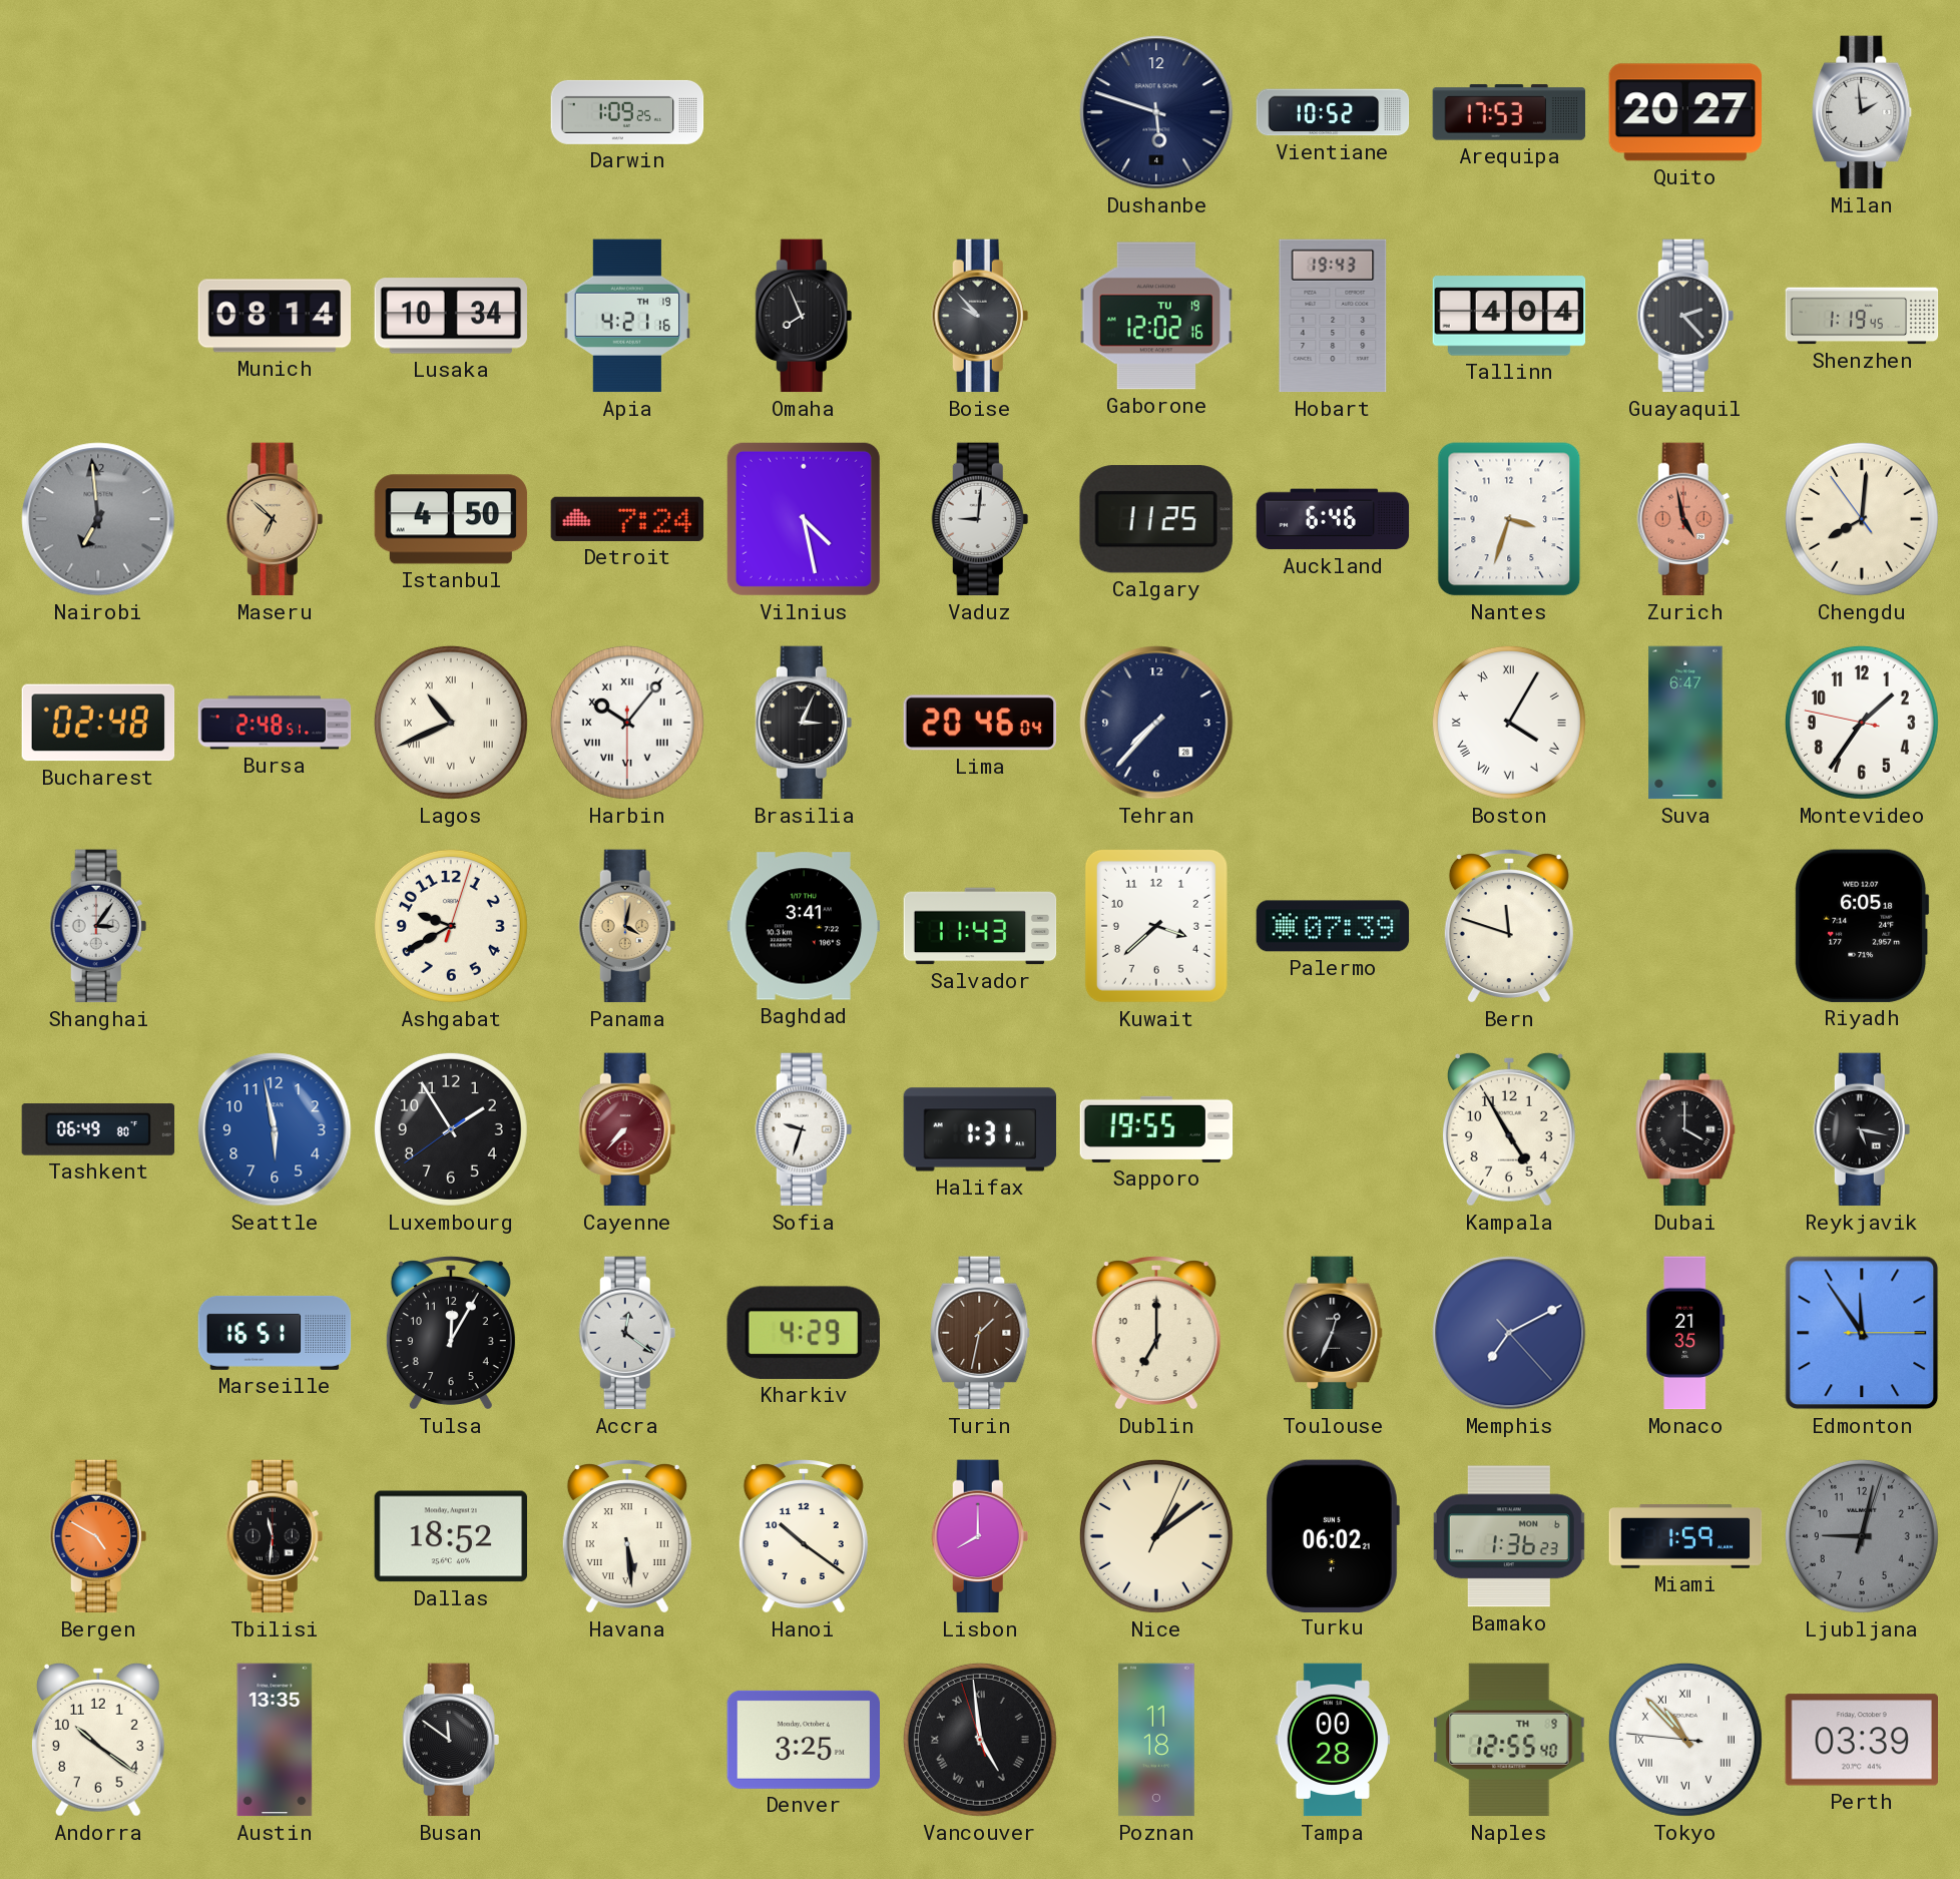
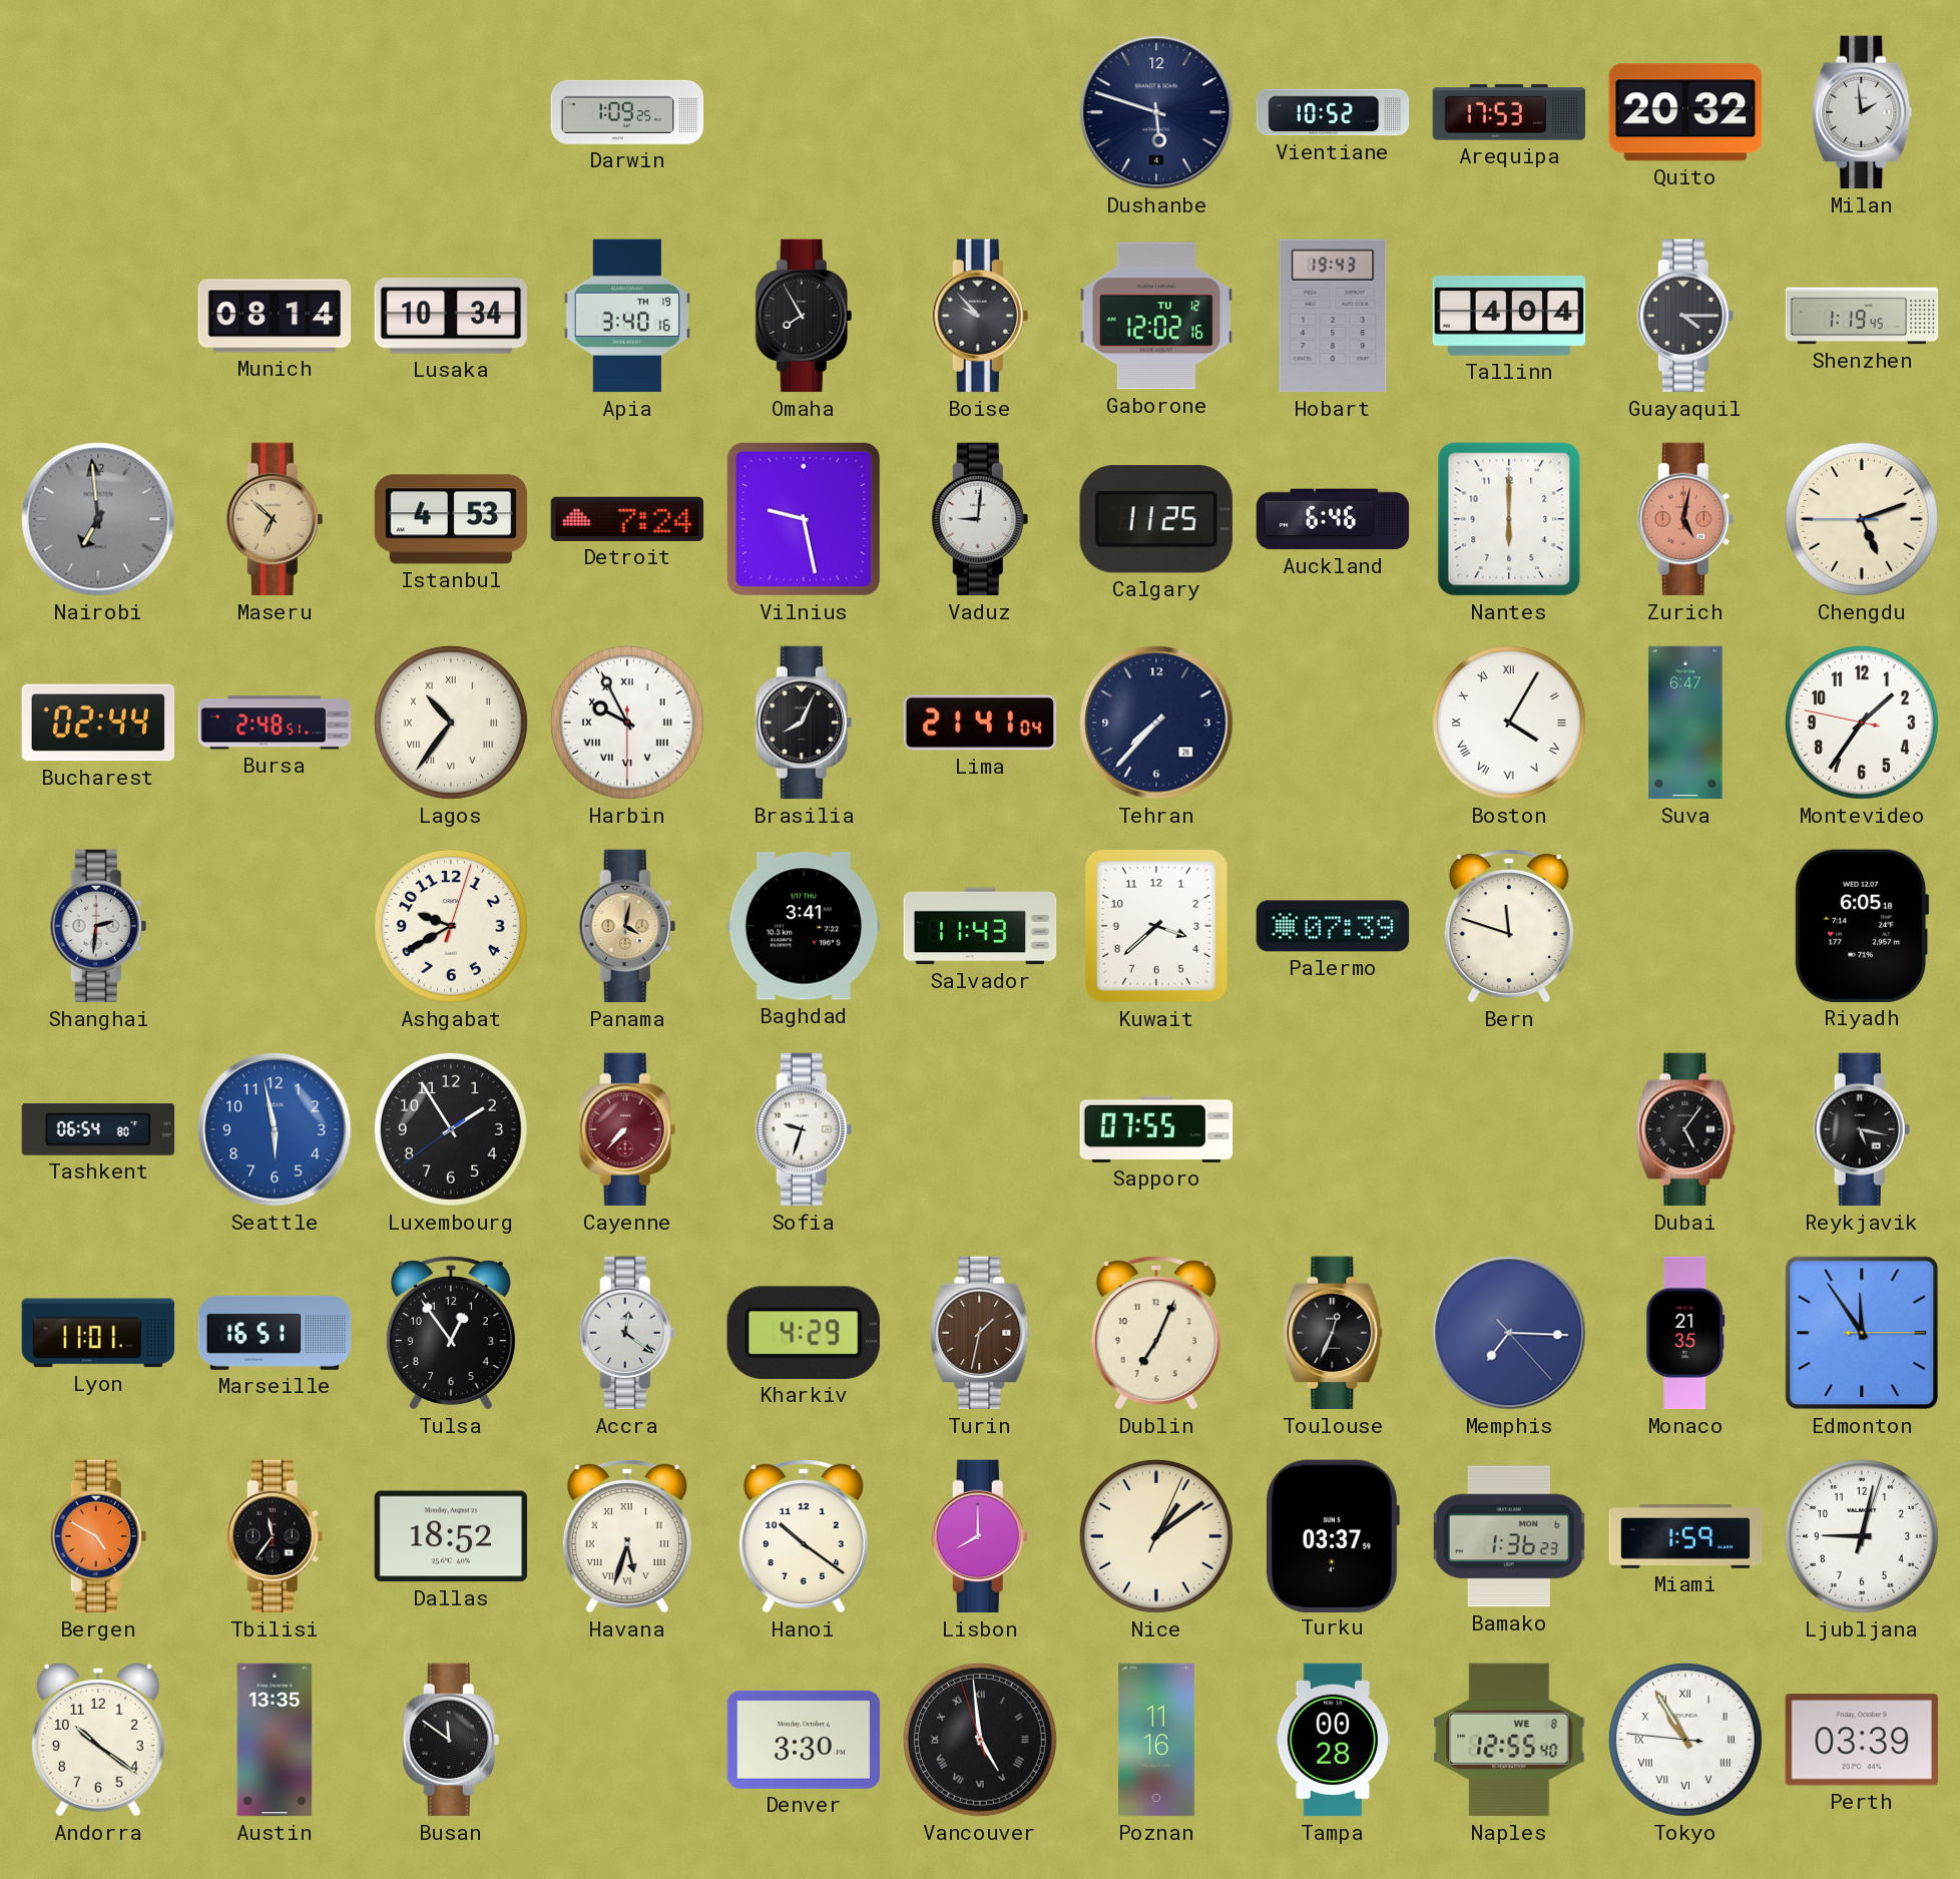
Quito: 20:27 -> 20:32 (1684, 112)
Apia: 4:21 -> 3:40 (626, 316)
Omaha: 7:56 -> 7:55 (804, 316)
Gaborone date: TU 19 -> TU 12 (1156, 316)
Guayaquil: 2:23 -> 4:15 (1685, 316)
Istanbul: 4:50 -> 4:53 (451, 519)
Vilnius: 4:28 -> 9:28 (804, 519)
Nantes: 3:33 -> 6:00 (1509, 519)
Zurich: 4:58 -> 5:02 (1685, 519)
Chengdu: 8:00 -> 5:11 (1862, 519)
Bucharest: 02:48 -> 02:44 (98, 723)
Lagos: 10:41 -> 10:36 (451, 723)
Harbin: 10:06 -> 9:55 (627, 723)
Brasilia: 3:04 -> 8:04 (804, 723)
Lima: 20:46 -> 21:41 (980, 723)
Shanghai: 3:06 -> 2:31 (98, 926)
Tashkent: 06:49 -> 06:54 (98, 1130)
Halifax: 1:31 -> none (980, 1129)
Sapporo: 19:55 -> 07:55 (1156, 1129)
Kampala: 4:55 -> none (1509, 1129)
Dubai: 4:00 -> 5:06 (1685, 1129)
Lyon: none -> 11:01 (98, 1333)
Tulsa: 12:05 -> 12:54 (451, 1334)
Dublin: 7:00 -> 7:04 (1156, 1334)
Memphis: 7:10 -> 7:15 (1509, 1333)
Tbilisi: 11:31 -> 11:36 (275, 1536)
Havana: 5:29 -> 5:33 (627, 1537)
Turku: 06:02 -> 03:37 (1332, 1535)
Ljubljana dial: grey -> white (1862, 1536)
Denver: 3:25 -> 3:30 (804, 1740)
Poznan: 11:18 -> 11:16 (1156, 1740)
Naples date: TH 9 -> WE 8 (1509, 1740)
Tokyo: 10:52 -> 10:54 (1685, 1740)
